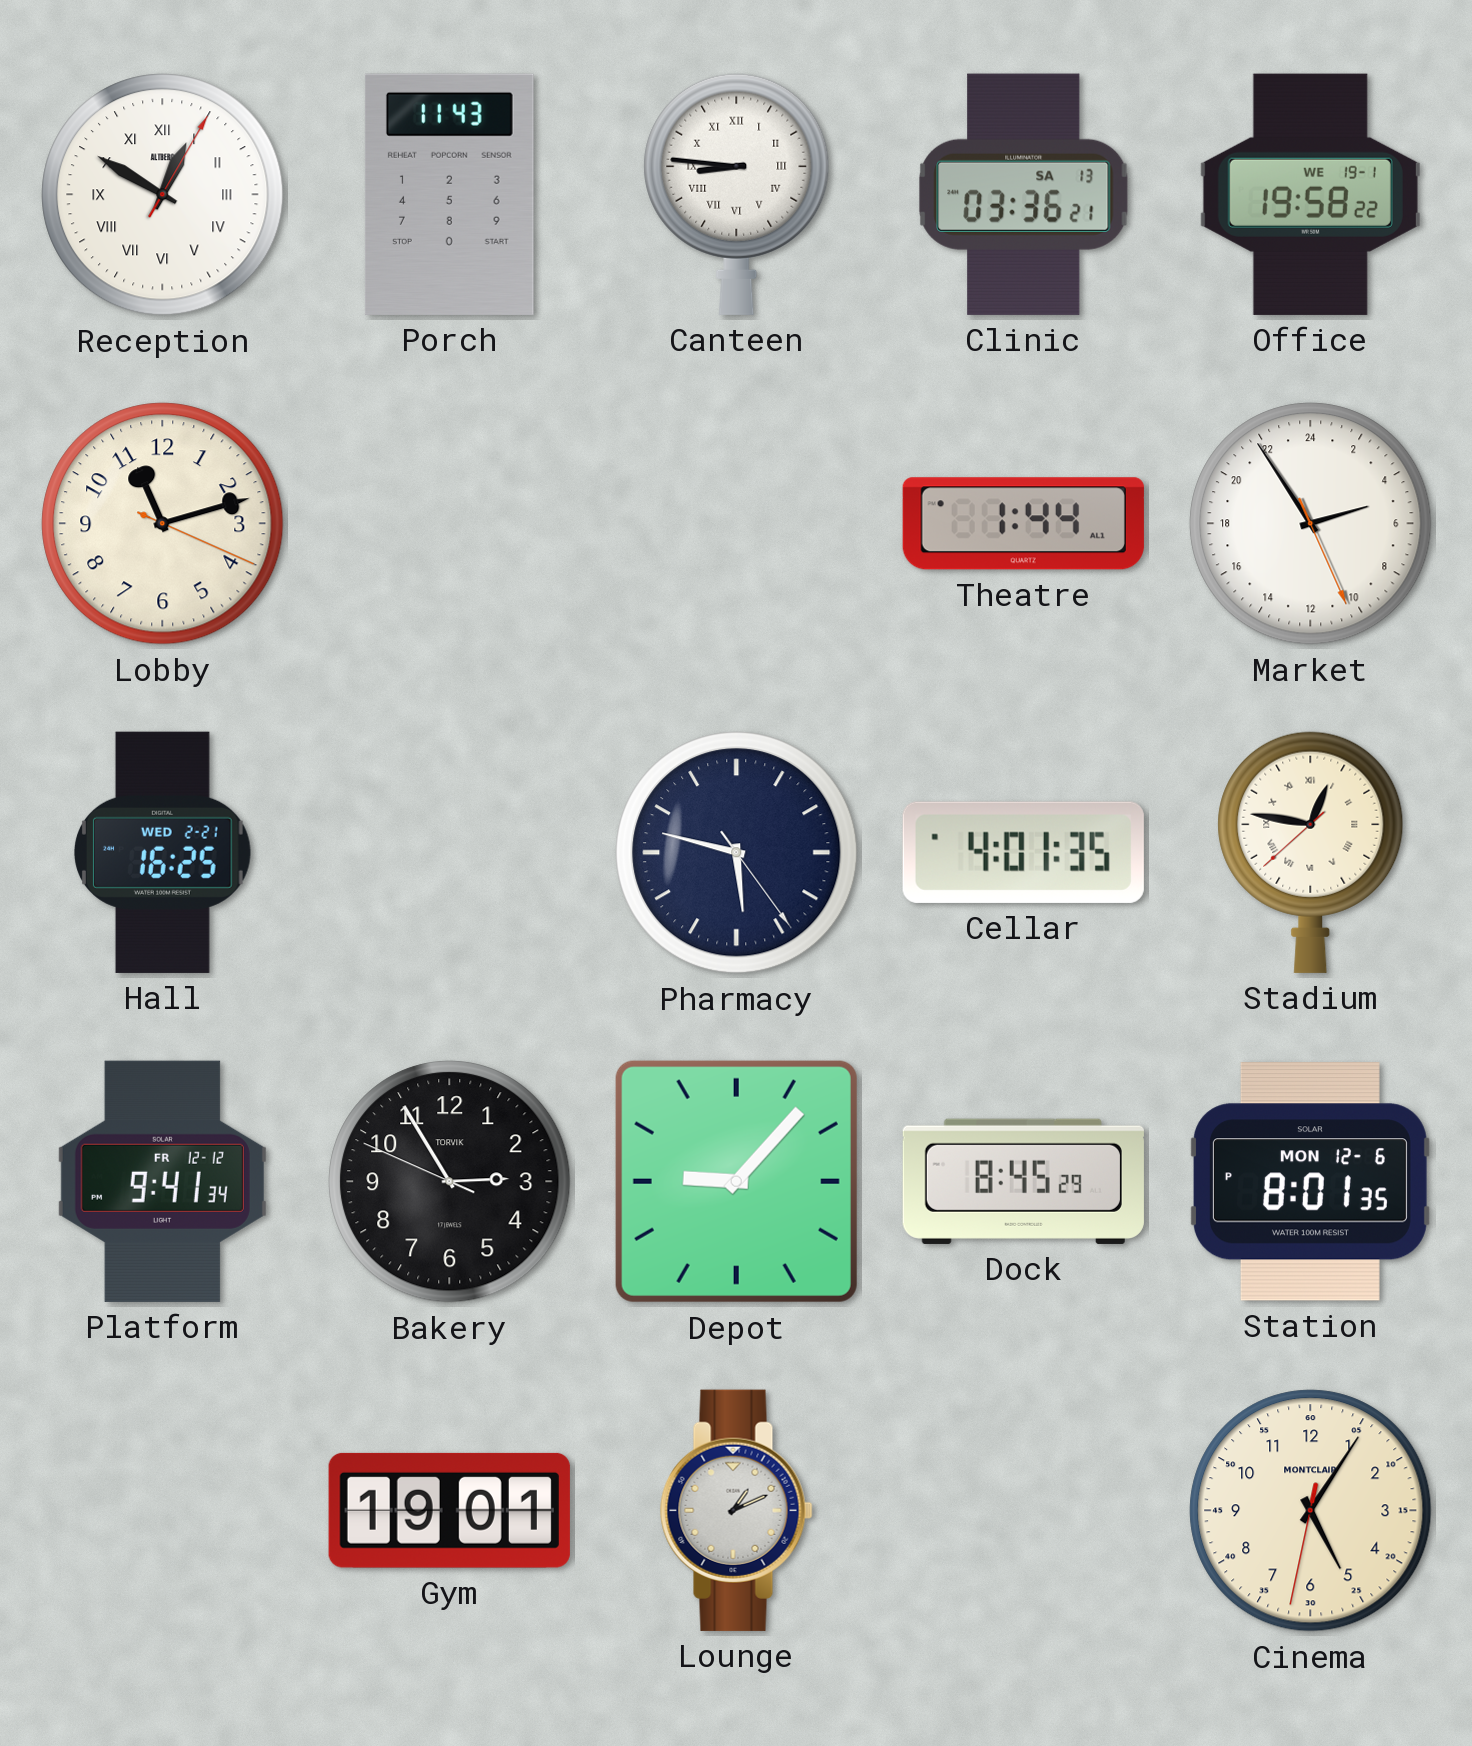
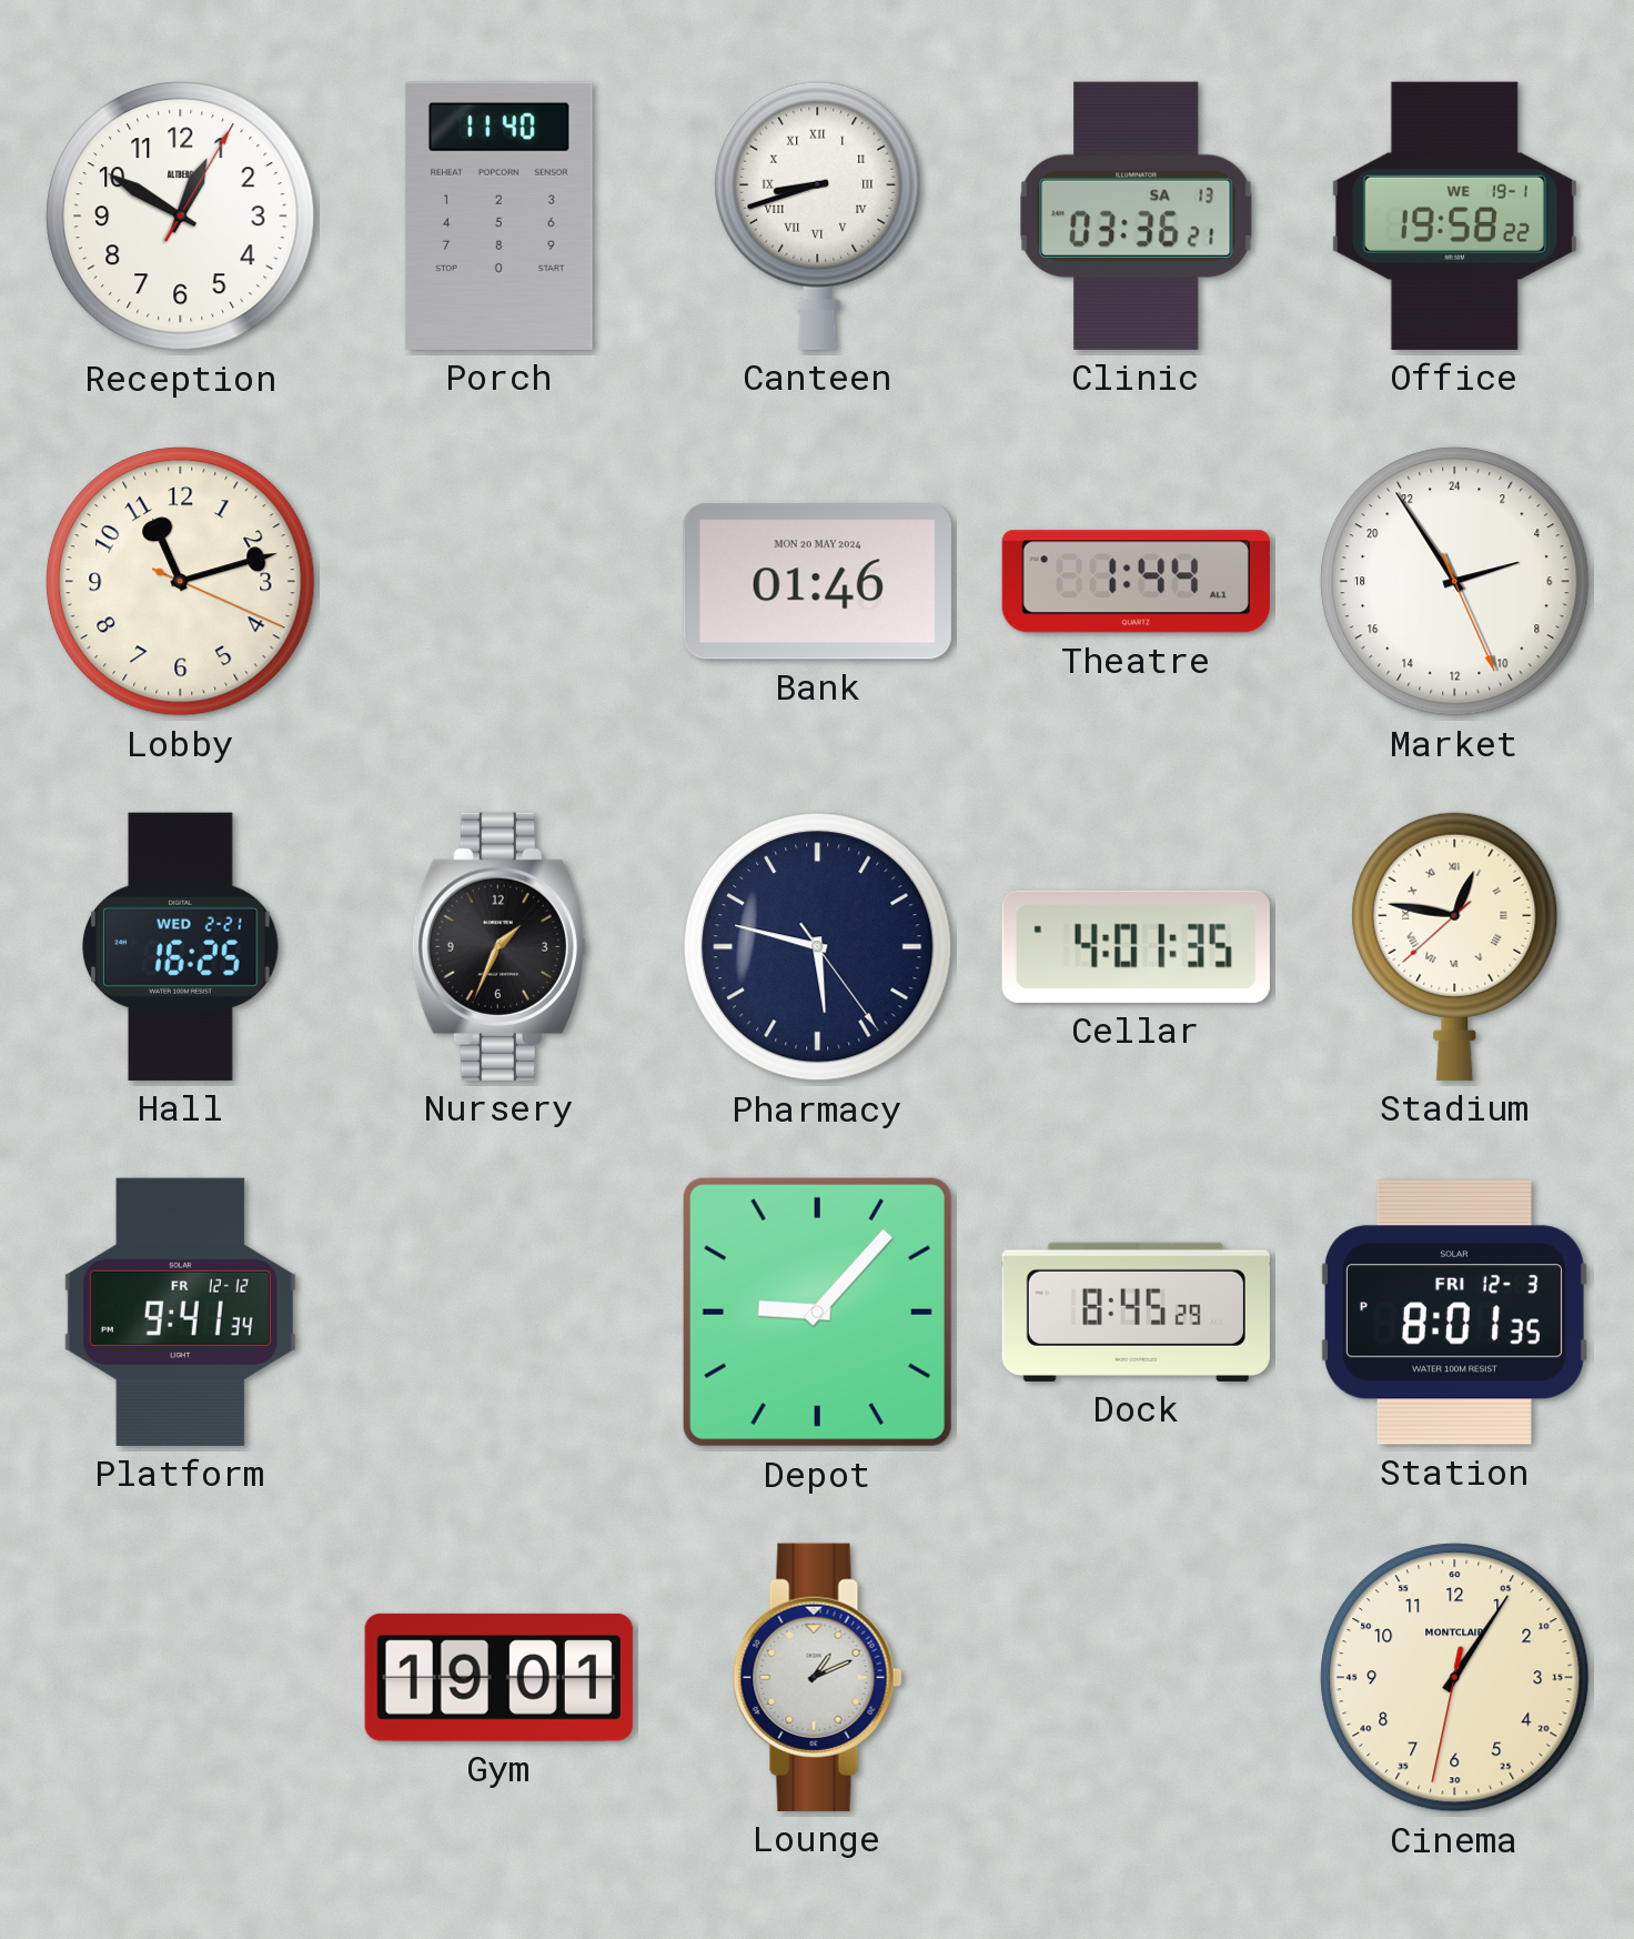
Reception numerals: Roman -> Arabic (181, 217)
Porch: 11:43 -> 11:40 (498, 215)
Canteen: 8:46 -> 8:42 (818, 215)
Bank: none -> 01:46 (817, 582)
Nursery: none -> 1:34 (498, 946)
Bakery: 2:54 -> none (450, 1182)
Station date: MON 12-6 -> FRI 12-3 (1455, 1313)
Cinema: 5:05 -> 1:05 (1455, 1678)
